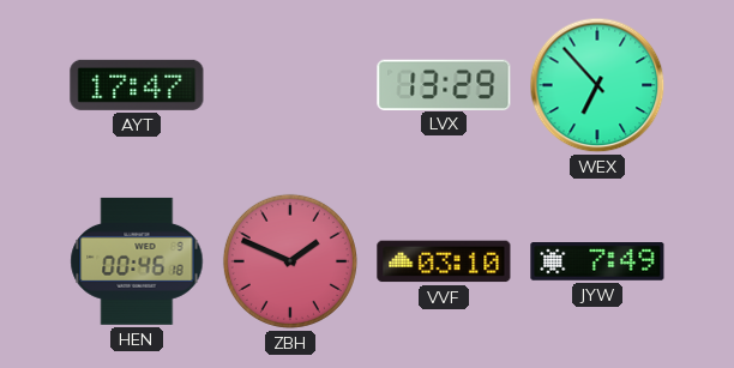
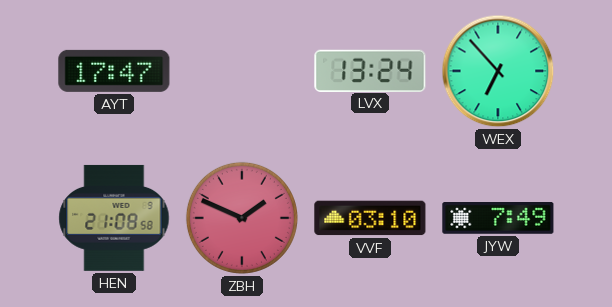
LVX: 13:29 -> 13:24 (370, 70)
HEN: 00:46 -> 21:08 (114, 218)
